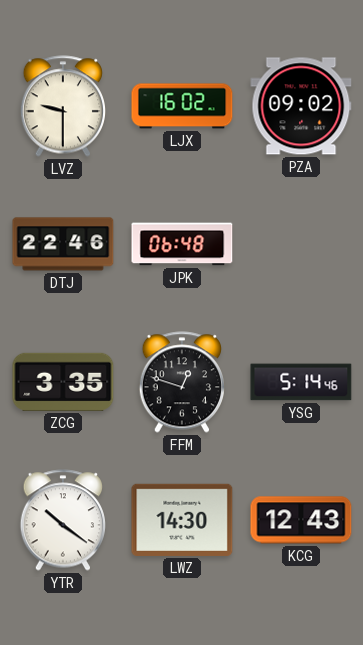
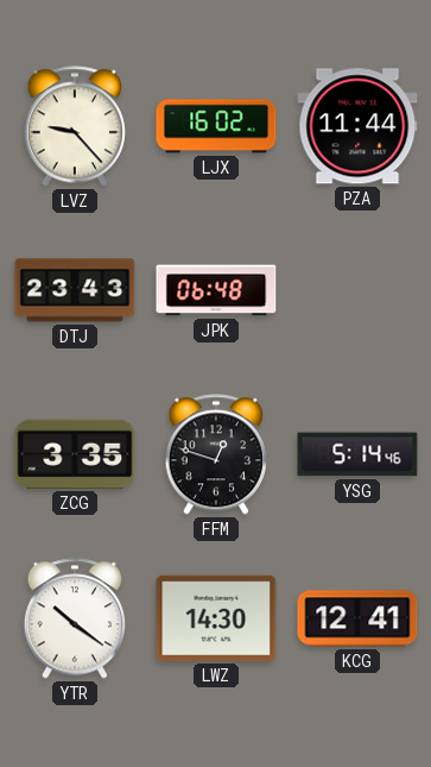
LVZ: 9:30 -> 9:23 (74, 126)
PZA: 09:02 -> 11:44 (357, 126)
DTJ: 22:46 -> 23:43 (75, 290)
KCG: 12:43 -> 12:41 (357, 618)
